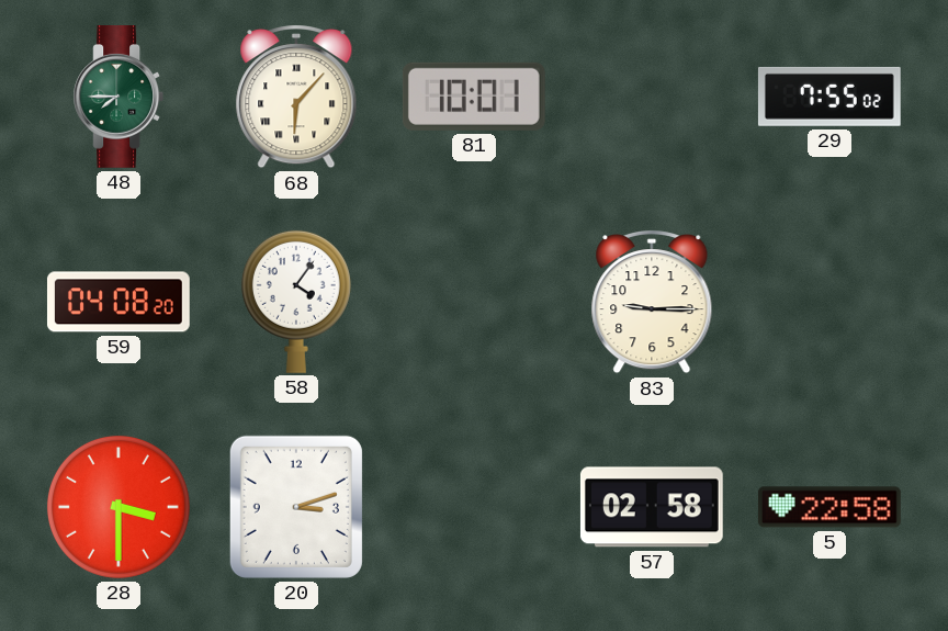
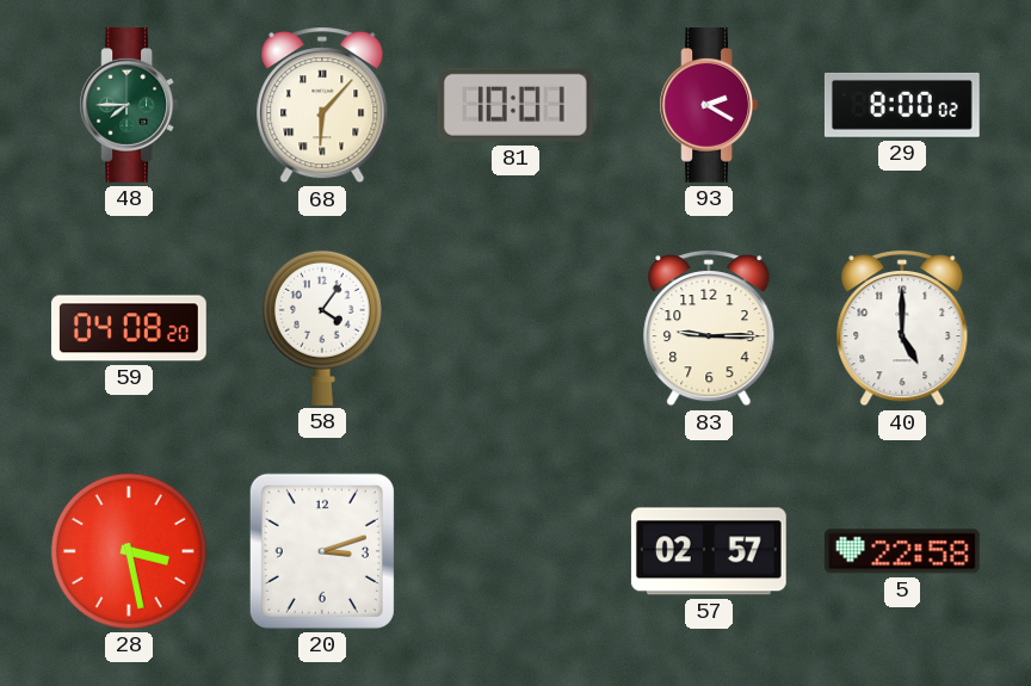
93: none -> 2:20 (709, 106)
29: 7:55 -> 8:00 (902, 105)
40: none -> 5:00 (902, 329)
28: 3:30 -> 3:28 (129, 551)
57: 02:58 -> 02:57 (709, 551)
